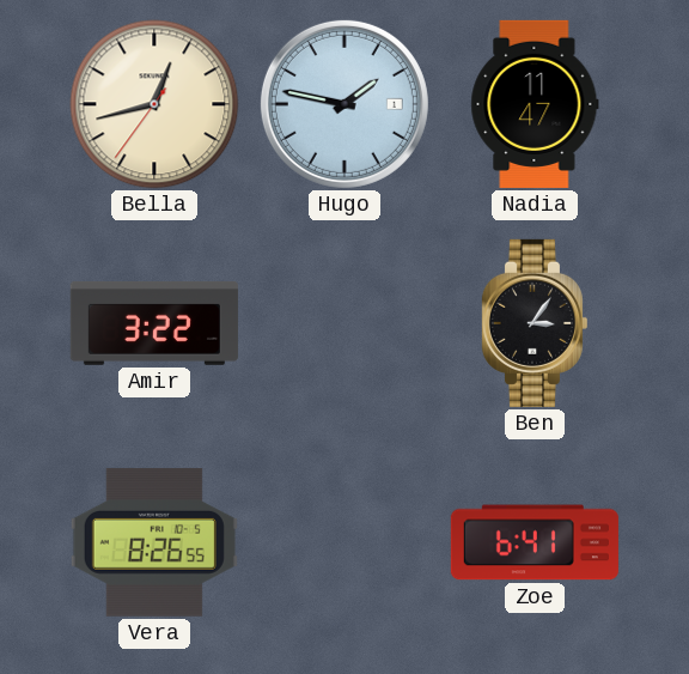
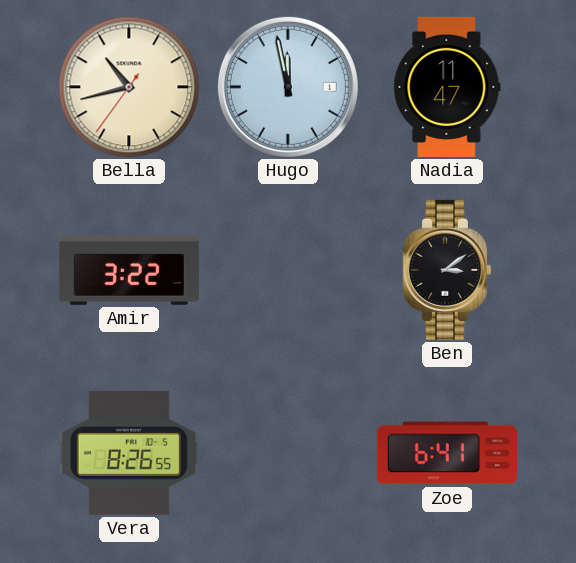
Bella: 12:42 -> 10:42 (129, 87)
Hugo: 1:47 -> 11:58 (288, 87)
Ben: 3:06 -> 3:09 (446, 270)
